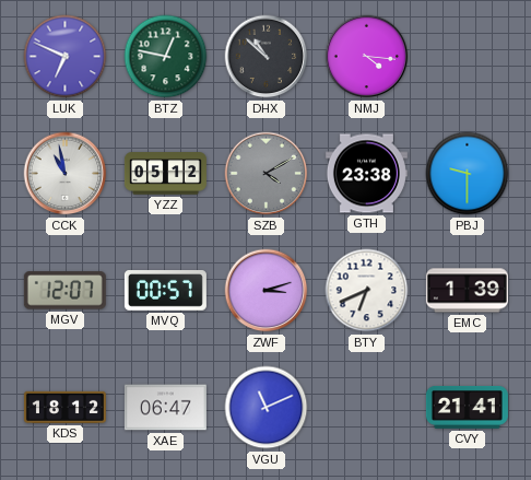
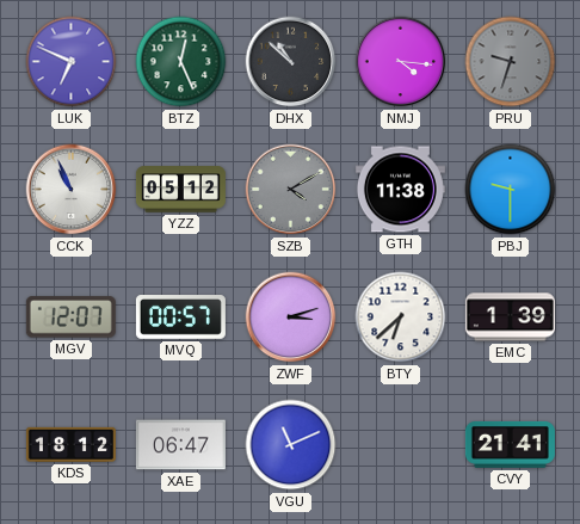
BTZ: 12:47 -> 12:26 (181, 62)
PRU: none -> 9:33 (511, 62)
CCK: 10:58 -> 10:56 (72, 190)
GTH: 23:38 -> 11:38 (400, 190)
BTY: 6:41 -> 6:38 (401, 318)
